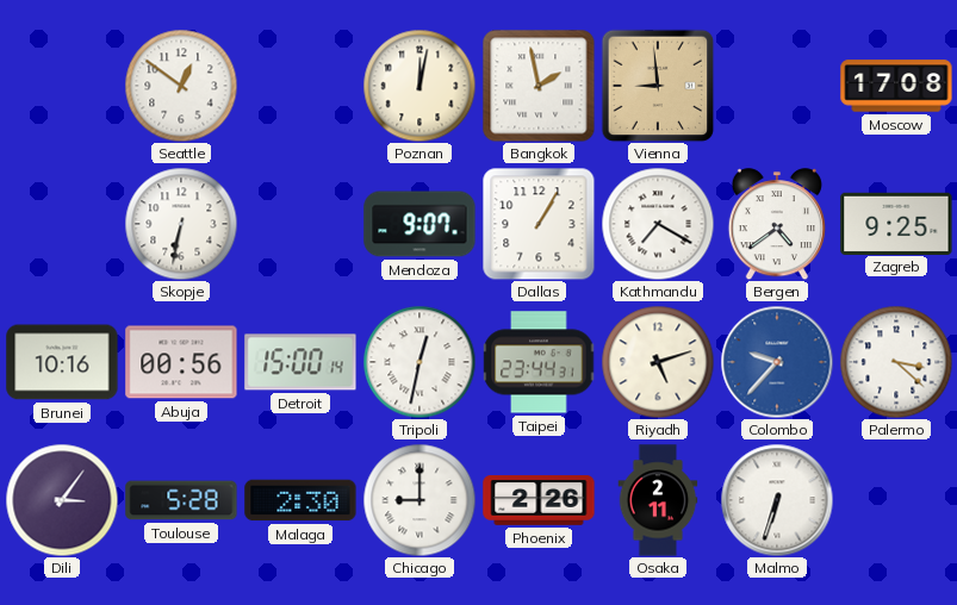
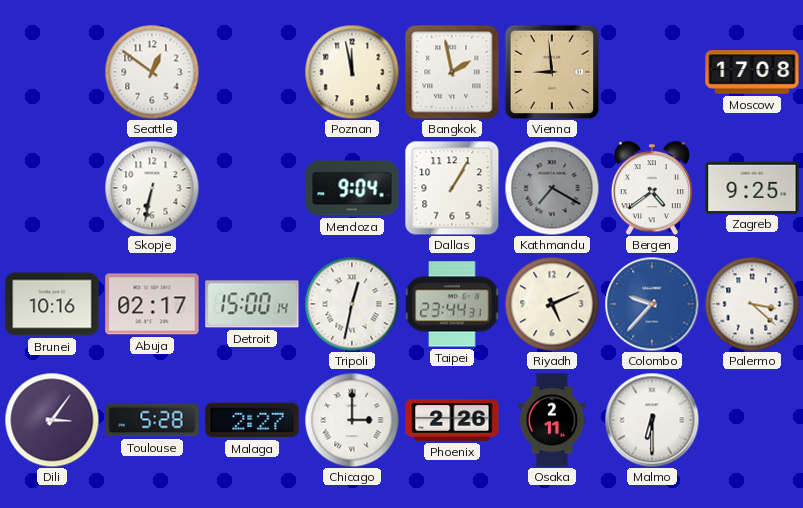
Poznan: 12:02 -> 11:58 (352, 72)
Mendoza: 9:07 -> 9:04 (352, 188)
Kathmandu dial: white -> grey (552, 188)
Abuja: 00:56 -> 02:17 (152, 304)
Riyadh: 5:12 -> 5:11 (552, 304)
Malaga: 2:30 -> 2:27 (252, 420)
Chicago: 9:00 -> 3:00 (352, 420)
Malmo: 6:33 -> 6:30 (652, 420)
